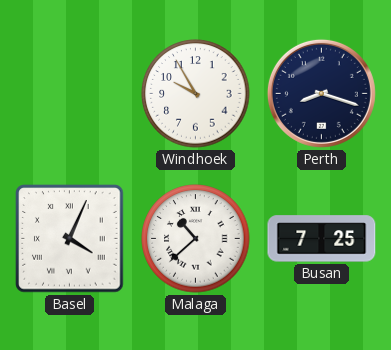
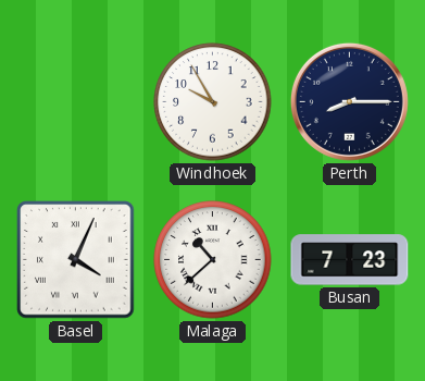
Perth: 8:18 -> 8:15 (349, 101)
Busan: 7:25 -> 7:23 (350, 260)
